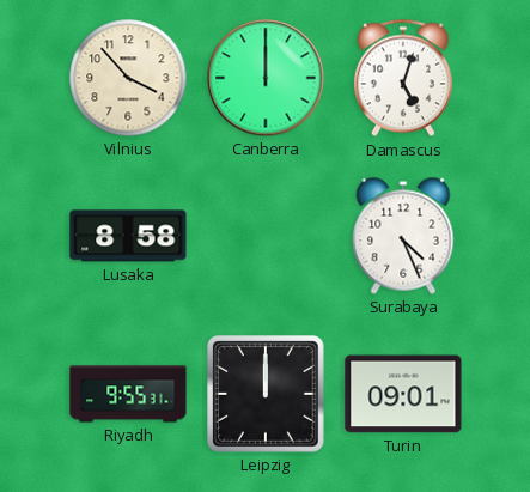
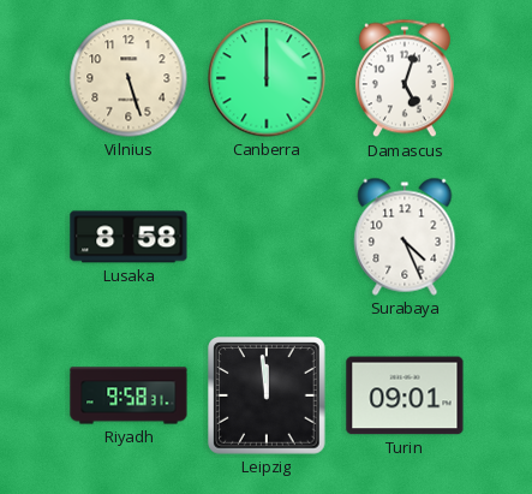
Vilnius: 3:53 -> 5:27 (128, 78)
Riyadh: 9:55 -> 9:58 (128, 395)
Leipzig: 12:00 -> 11:59 (267, 395)
